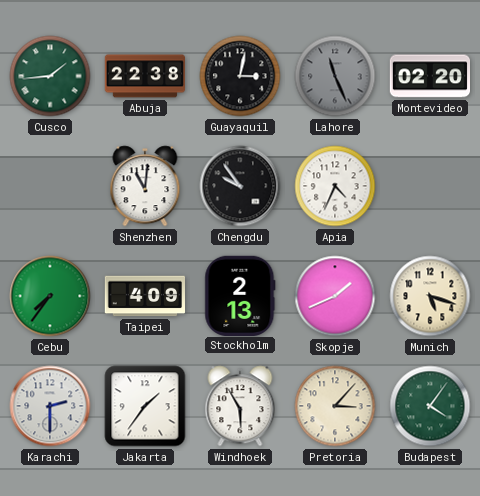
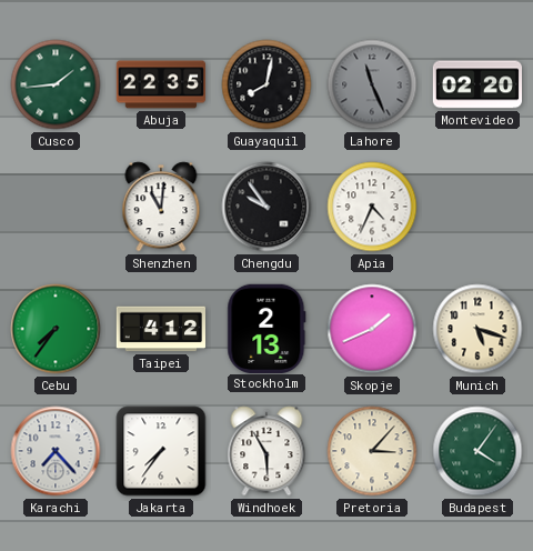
Abuja: 22:38 -> 22:35 (161, 84)
Guayaquil: 3:02 -> 8:02 (266, 84)
Taipei: 4:09 -> 4:12 (161, 329)
Karachi: 2:30 -> 7:23 (56, 451)
Jakarta: 1:36 -> 7:36 (161, 451)
